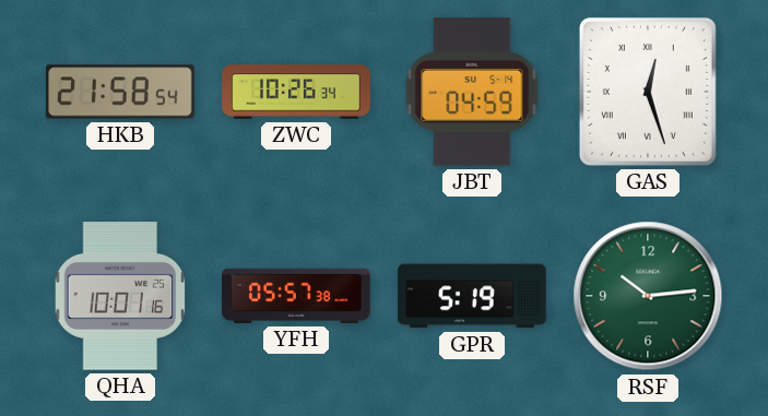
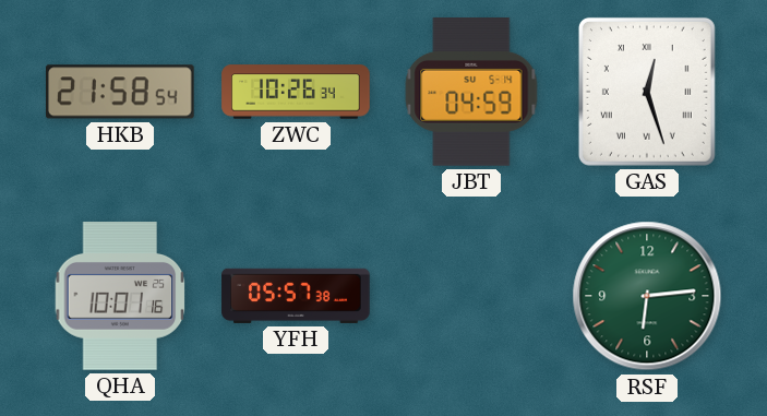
GPR: 5:19 -> none (472, 296)
RSF: 10:14 -> 6:14 (647, 296)
